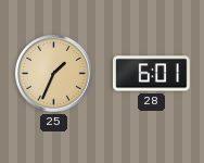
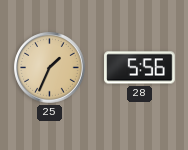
28: 6:01 -> 5:56 (140, 68)
